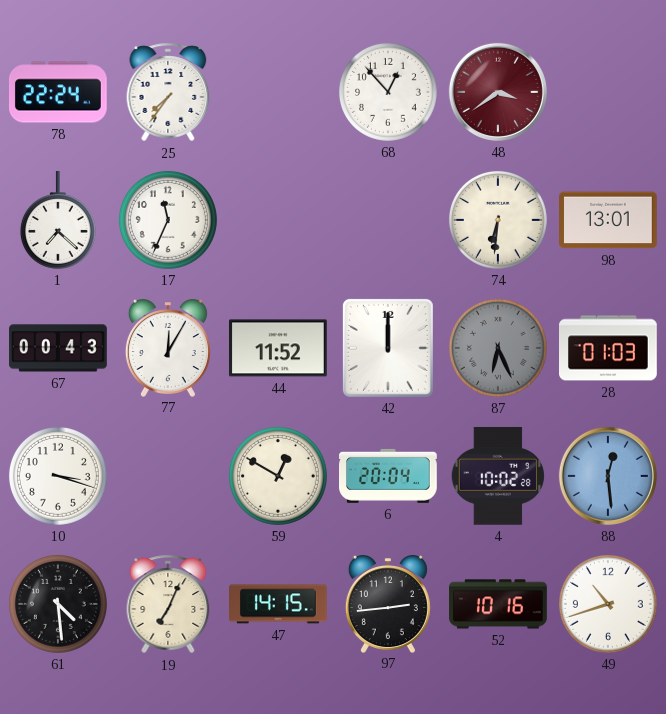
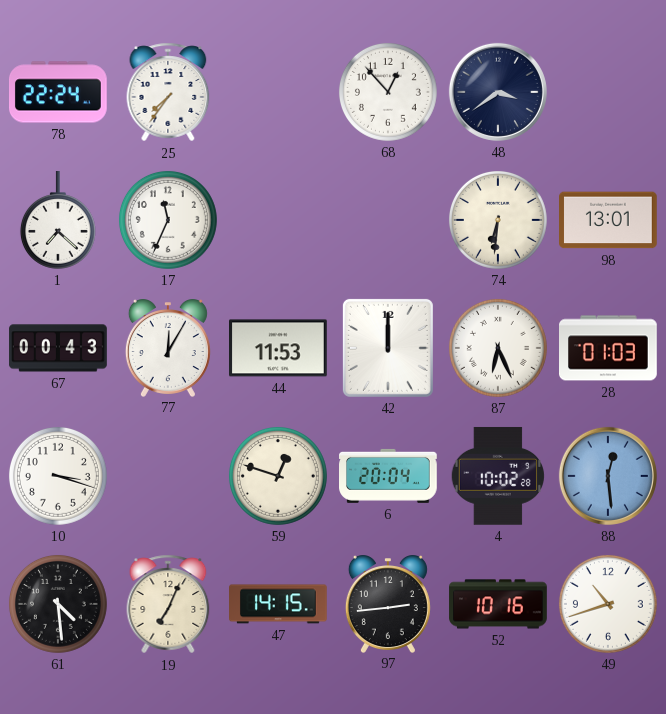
48 dial: burgundy -> navy (498, 92)
44: 11:52 -> 11:53 (279, 348)
87 dial: grey -> white (498, 348)
59: 12:50 -> 12:48 (278, 476)
